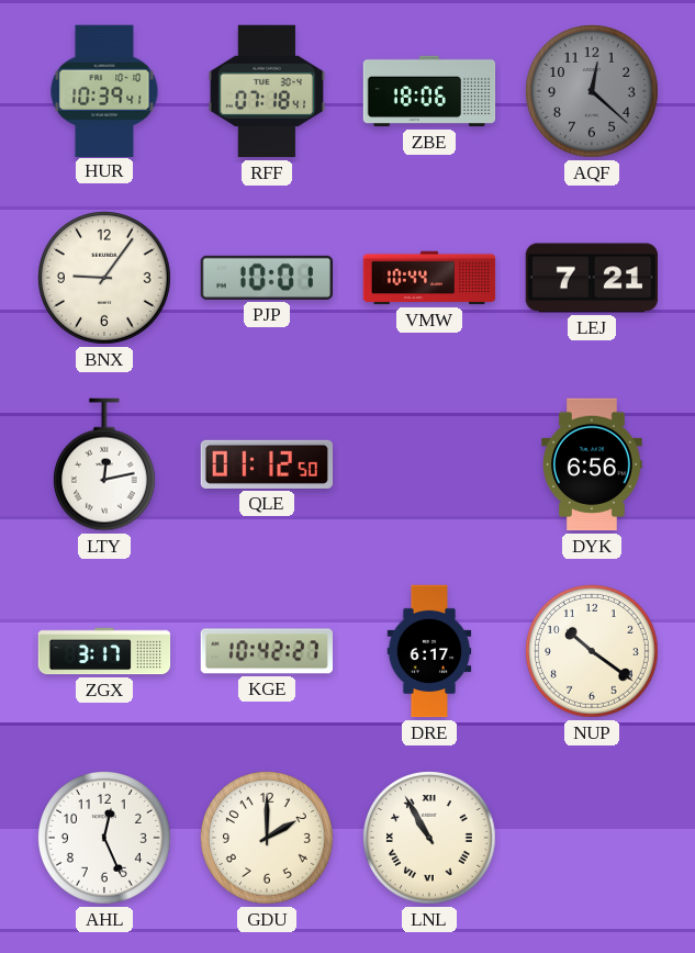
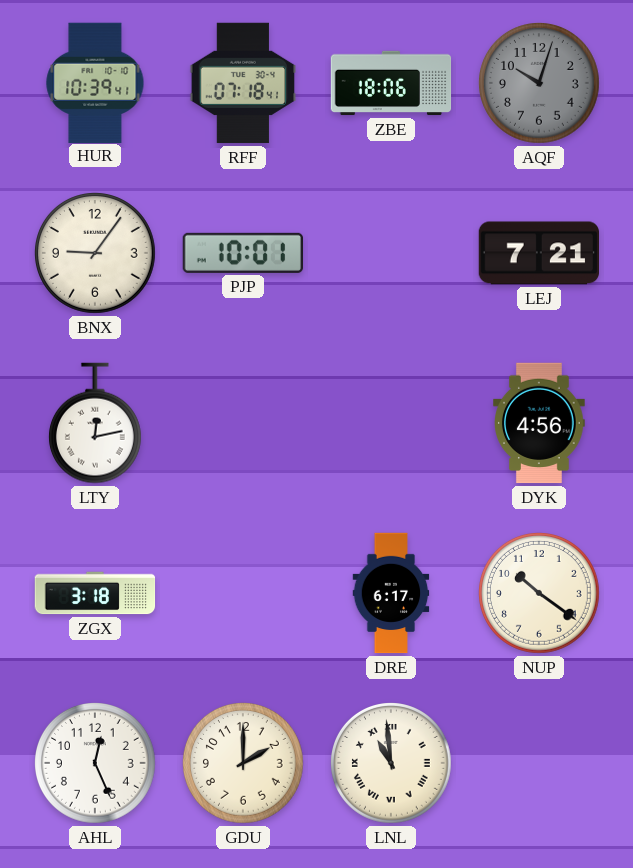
AQF: 12:22 -> 10:03 (540, 84)
VMW: 10:44 -> none (429, 278)
QLE: 01:12 -> none (266, 464)
DYK: 6:56 -> 4:56 (540, 423)
ZGX: 3:17 -> 3:18 (95, 593)
KGE: 10:42 -> none (266, 651)
LNL: 10:55 -> 10:59 (392, 764)
